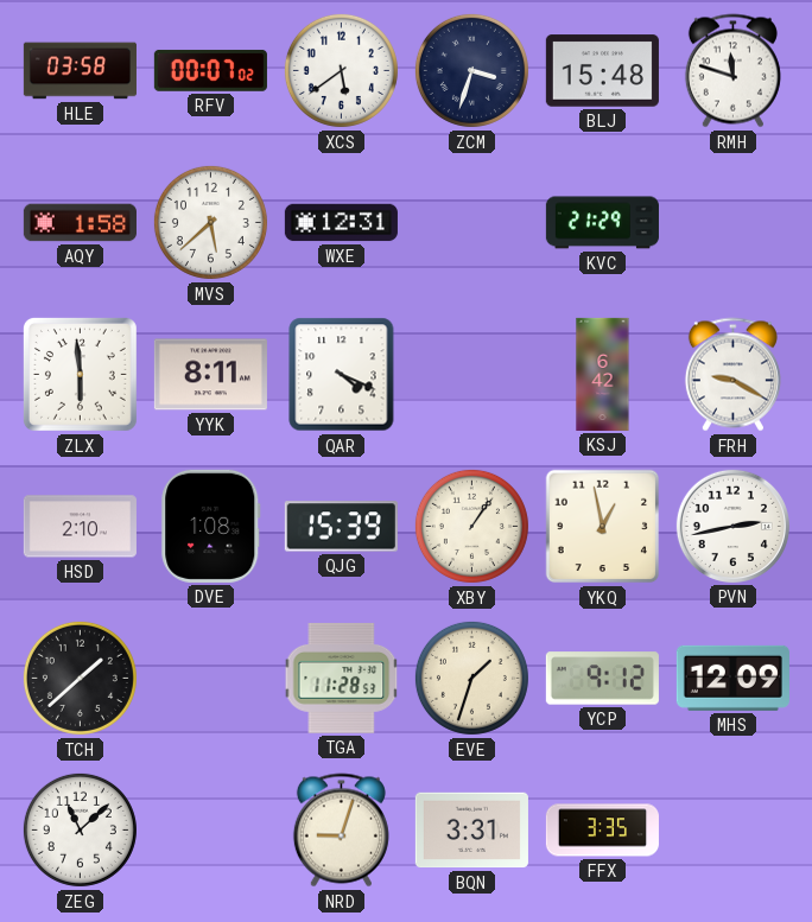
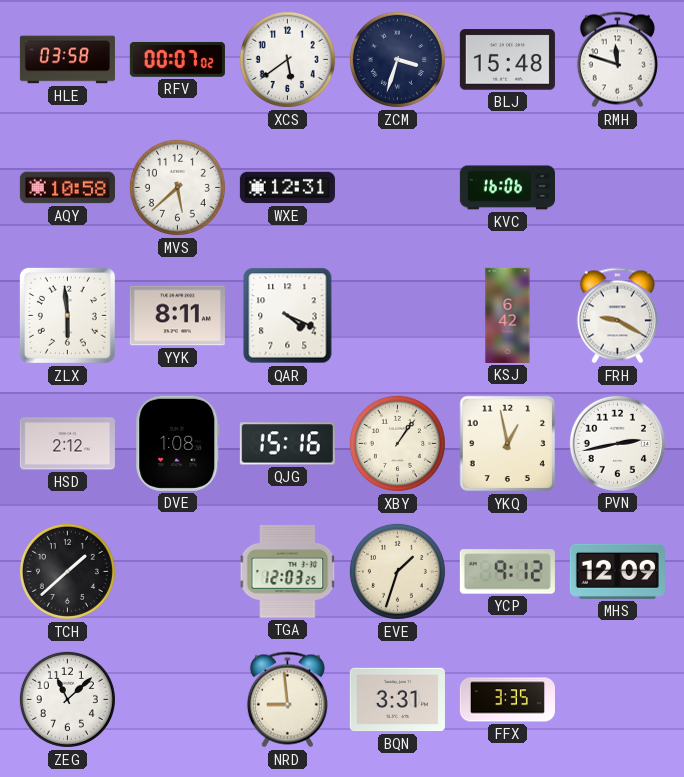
AQY: 1:58 -> 10:58 (67, 188)
KVC: 21:29 -> 16:06 (507, 188)
HSD: 2:10 -> 2:12 (67, 444)
QJG: 15:39 -> 15:16 (287, 444)
TGA: 11:28 -> 12:03 (288, 571)
NRD: 9:03 -> 8:59 (287, 700)
